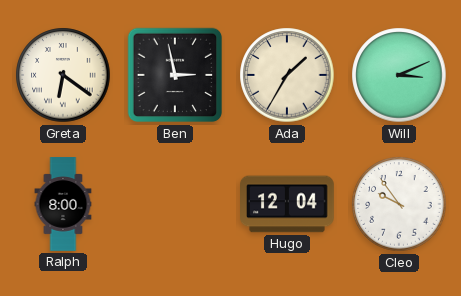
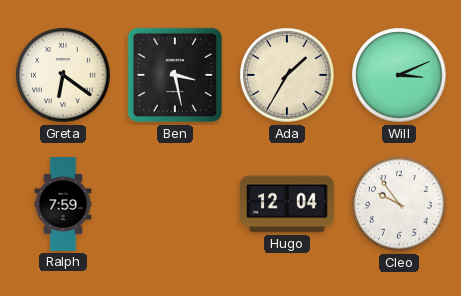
Ben: 2:58 -> 3:28 (175, 75)
Ralph: 8:00 -> 7:59 (63, 204)
